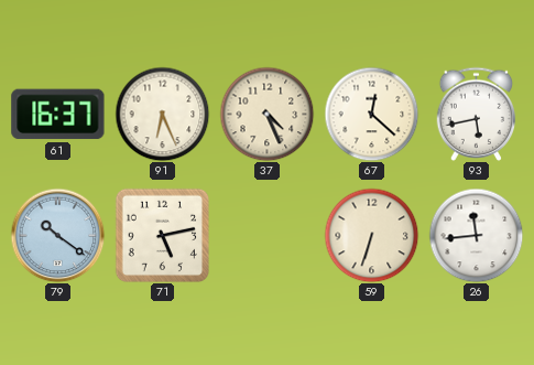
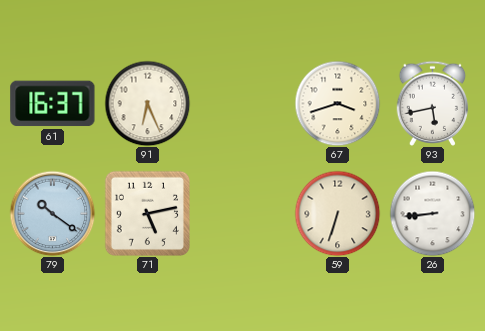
37: 4:26 -> none (266, 114)
67: 12:22 -> 3:42 (337, 103)
26: 11:44 -> 8:44 (432, 213)
